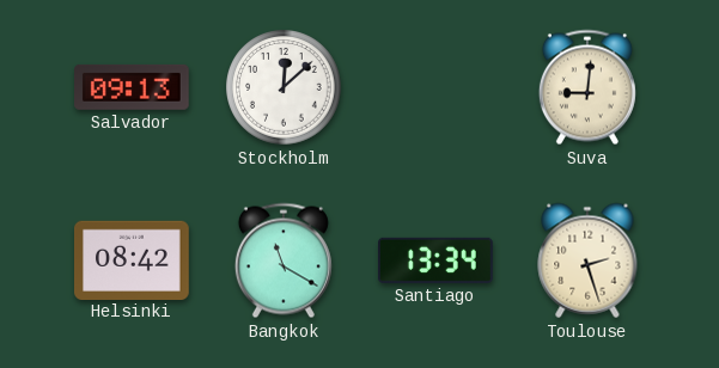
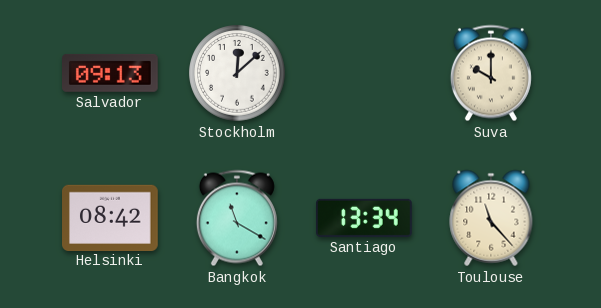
Suva: 9:01 -> 10:00 (491, 73)
Toulouse: 2:27 -> 11:23 (491, 218)
